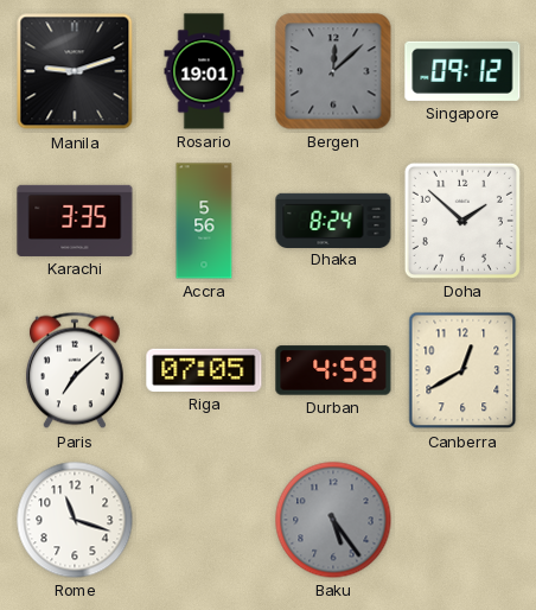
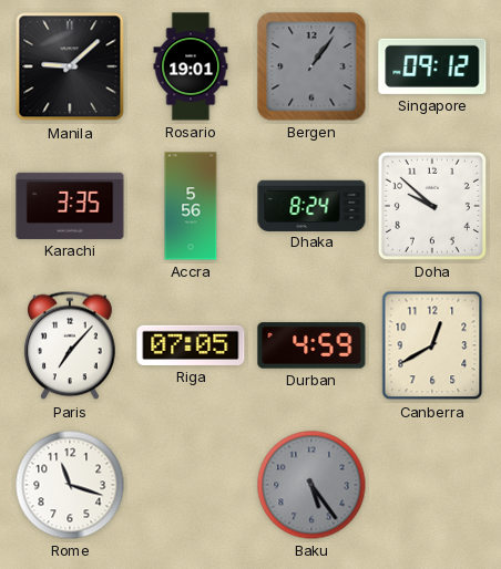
Manila: 9:12 -> 9:08 (70, 66)
Bergen: 12:08 -> 1:06 (311, 66)
Doha: 1:52 -> 9:52 (432, 206)
Paris: 7:08 -> 7:07 (70, 345)
